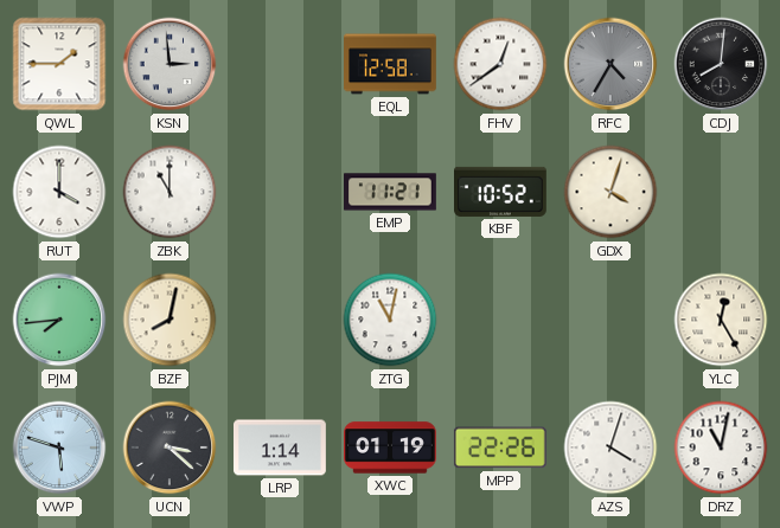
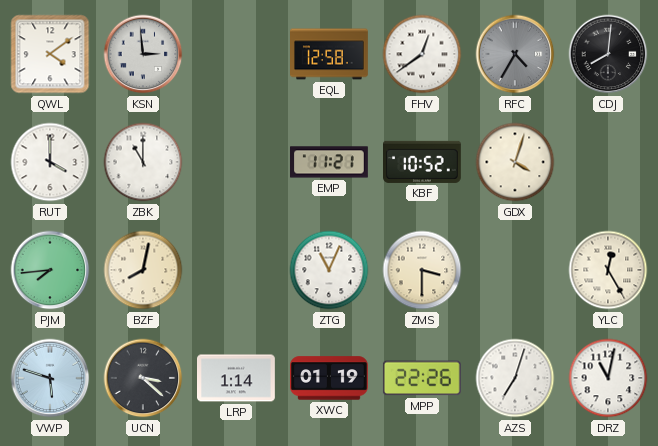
QWL: 1:45 -> 4:09 (50, 54)
ZTG: 11:02 -> 11:04 (329, 270)
ZMS: none -> 3:30 (422, 270)
AZS: 4:03 -> 7:03 (515, 378)
